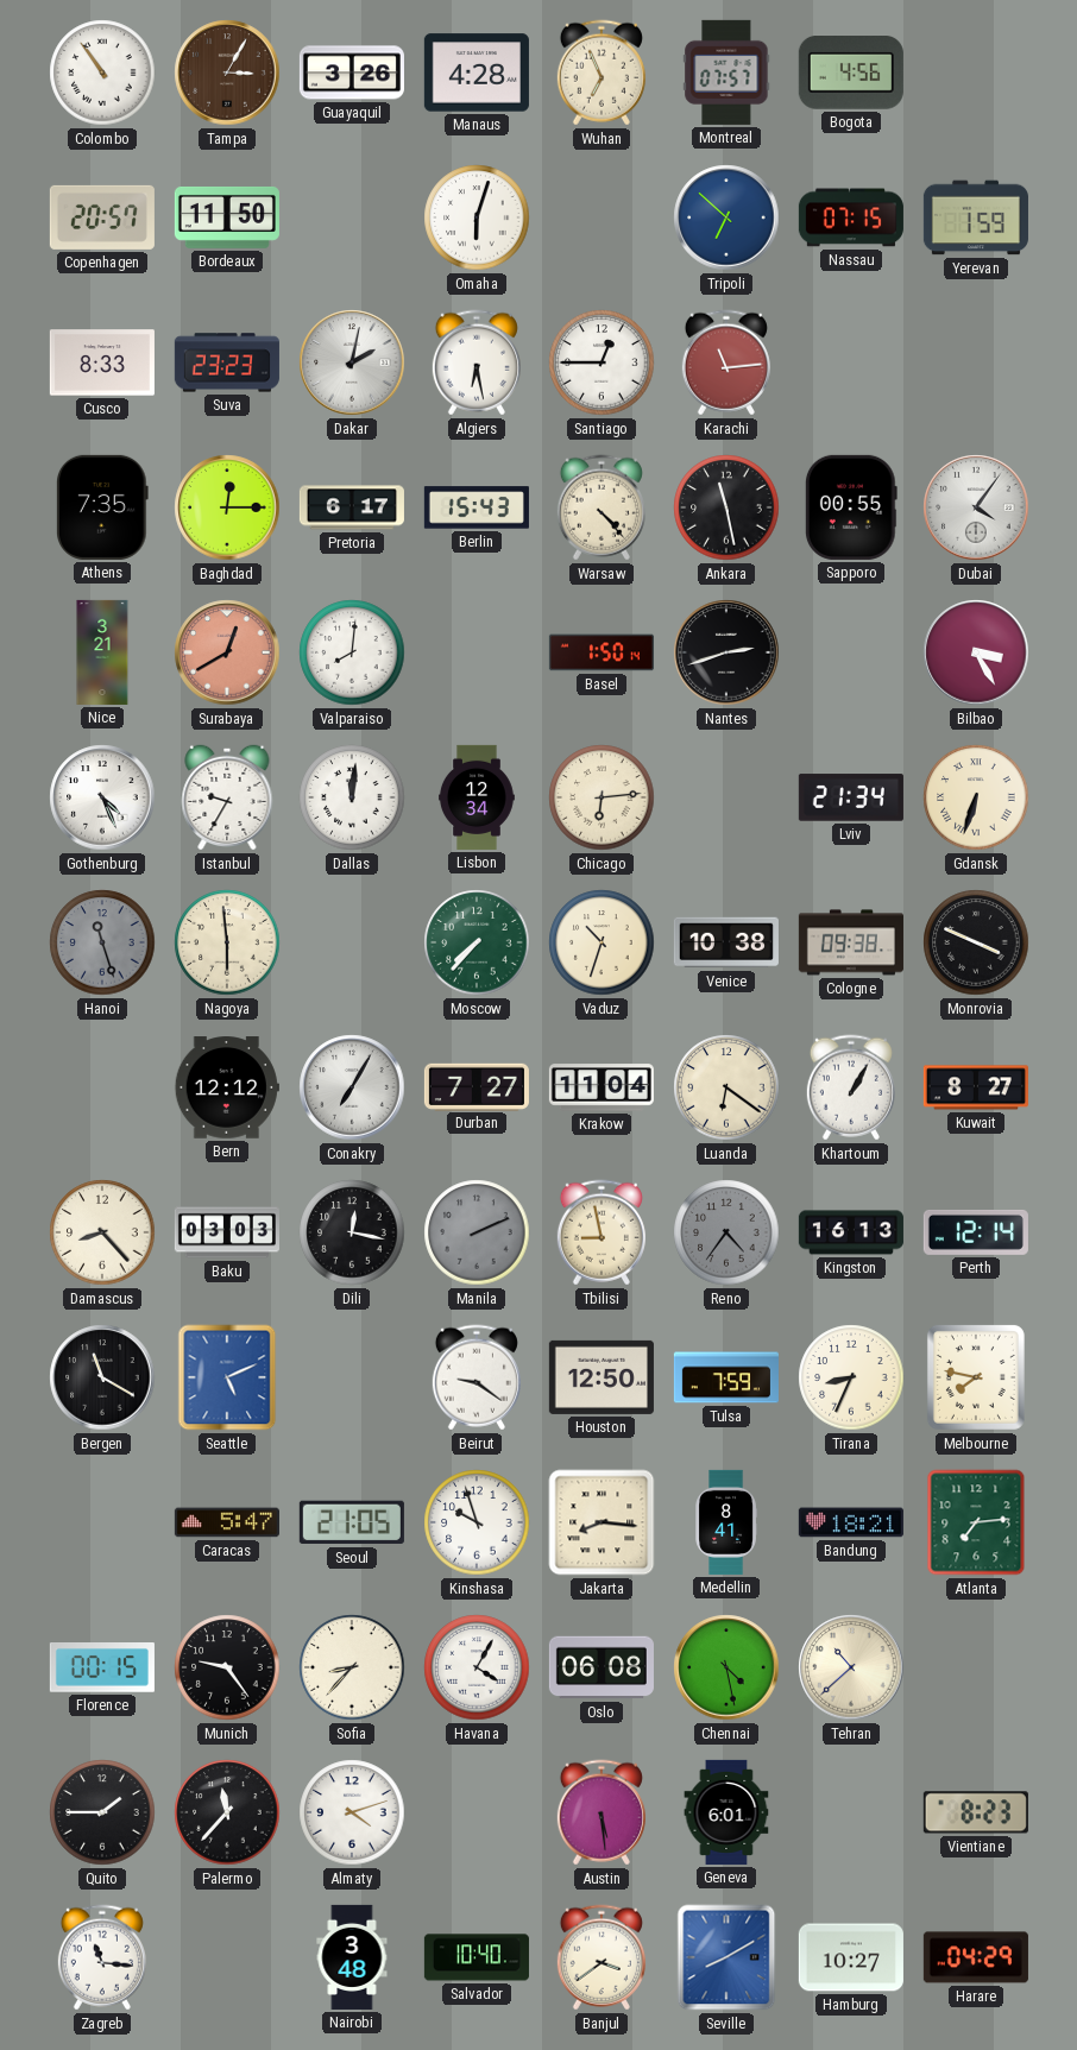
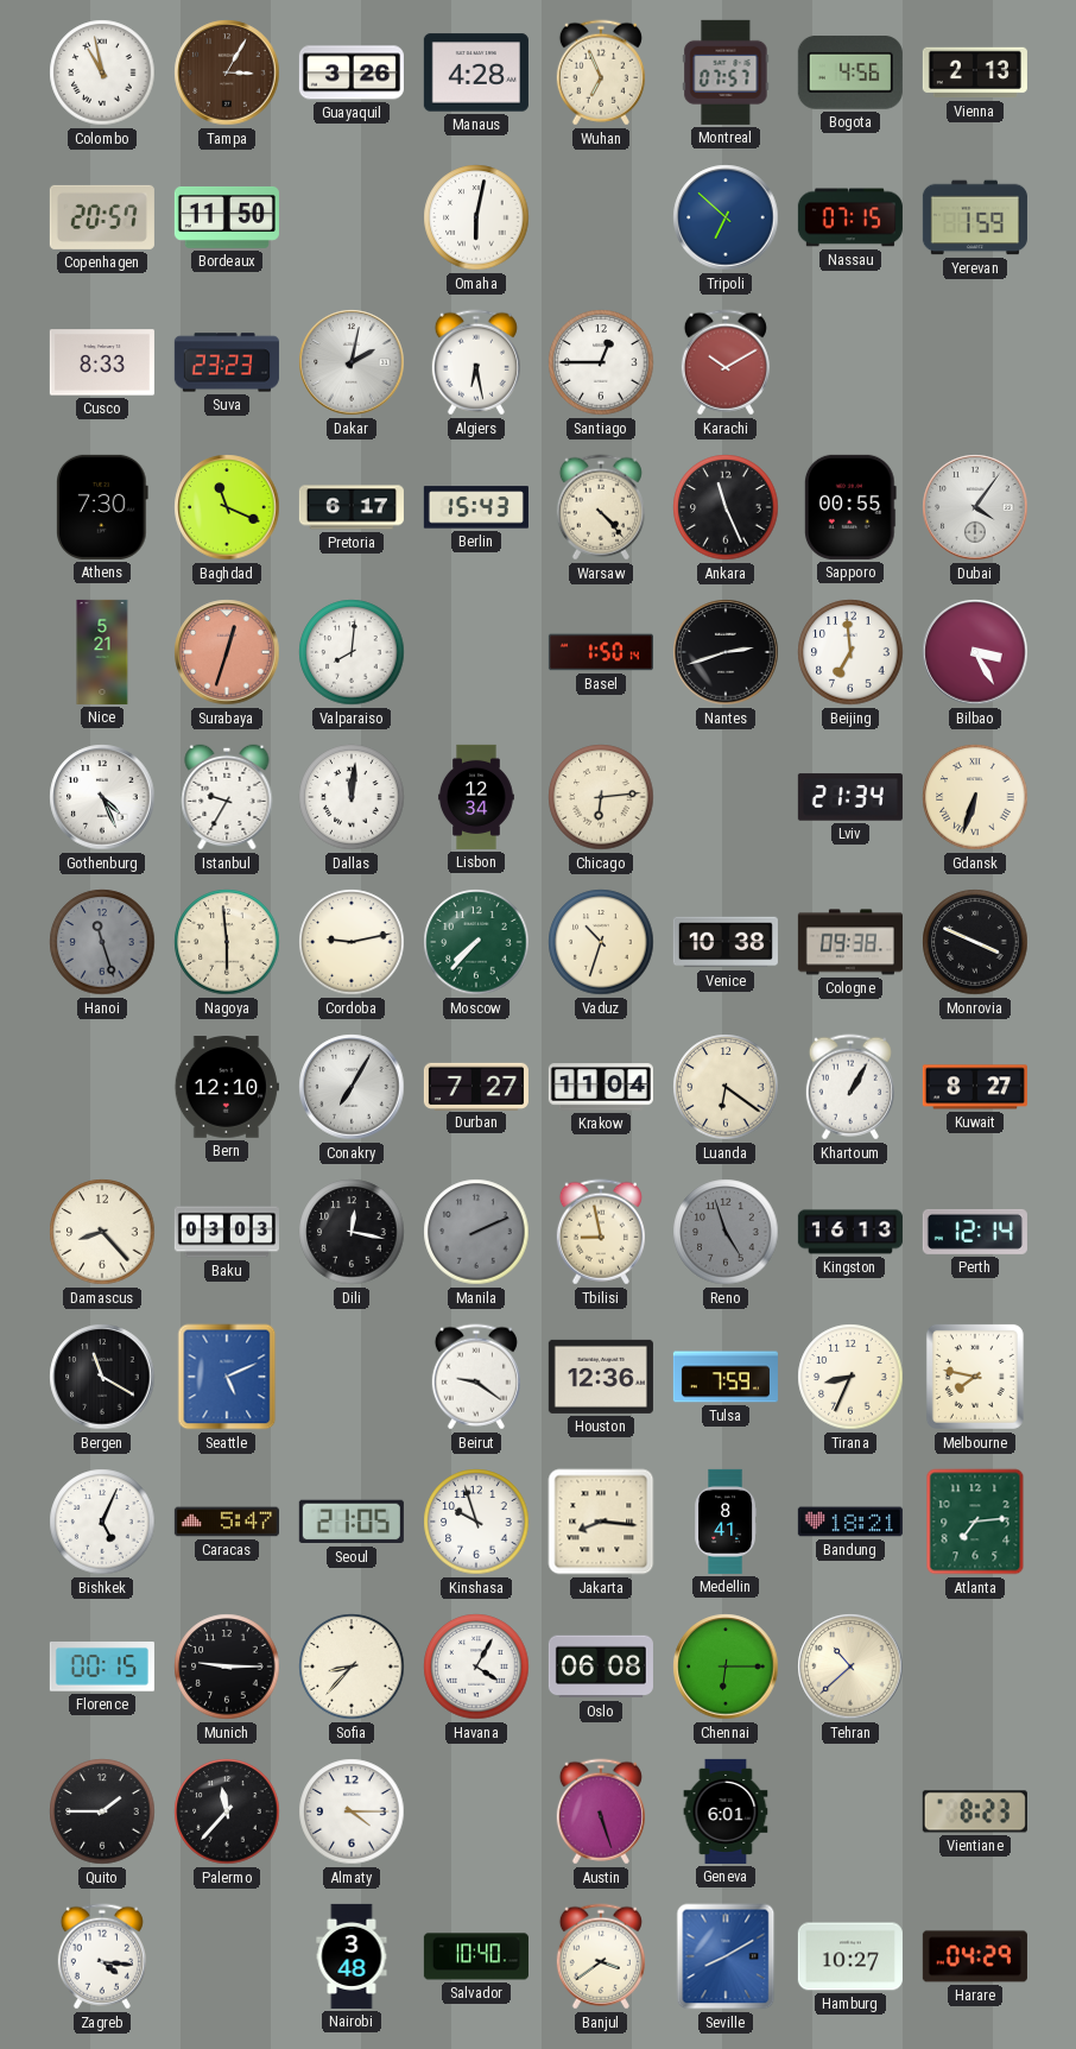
Colombo: 10:54 -> 10:58 (102, 72)
Vienna: none -> 2:13 (975, 72)
Omaha: 6:03 -> 6:02 (476, 217)
Karachi: 11:14 -> 10:10 (726, 362)
Athens: 7:35 -> 7:30 (102, 507)
Baghdad: 12:15 -> 11:19 (227, 507)
Ankara: 11:28 -> 11:26 (726, 507)
Nice: 3:21 -> 5:21 (102, 652)
Surabaya: 12:40 -> 12:33 (227, 652)
Beijing: none -> 6:59 (850, 652)
Cordoba: none -> 9:13 (352, 942)
Bern: 12:12 -> 12:10 (227, 1087)
Reno: 4:36 -> 4:57 (726, 1232)
Houston: 12:50 -> 12:36 (601, 1377)
Bishkek: none -> 5:04 (102, 1522)
Munich: 9:24 -> 9:15 (227, 1667)
Chennai: 4:28 -> 6:15 (726, 1667)
Almaty: 4:12 -> 4:15 (352, 1811)
Austin: 5:29 -> 5:27 (601, 1811)
Zagreb: 11:16 -> 4:16 (102, 1956)
